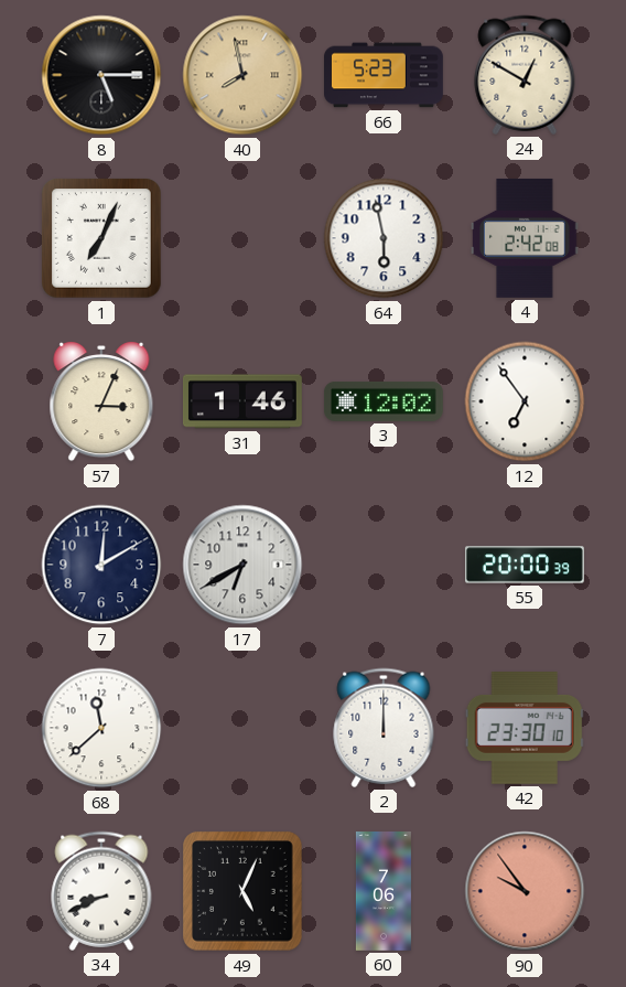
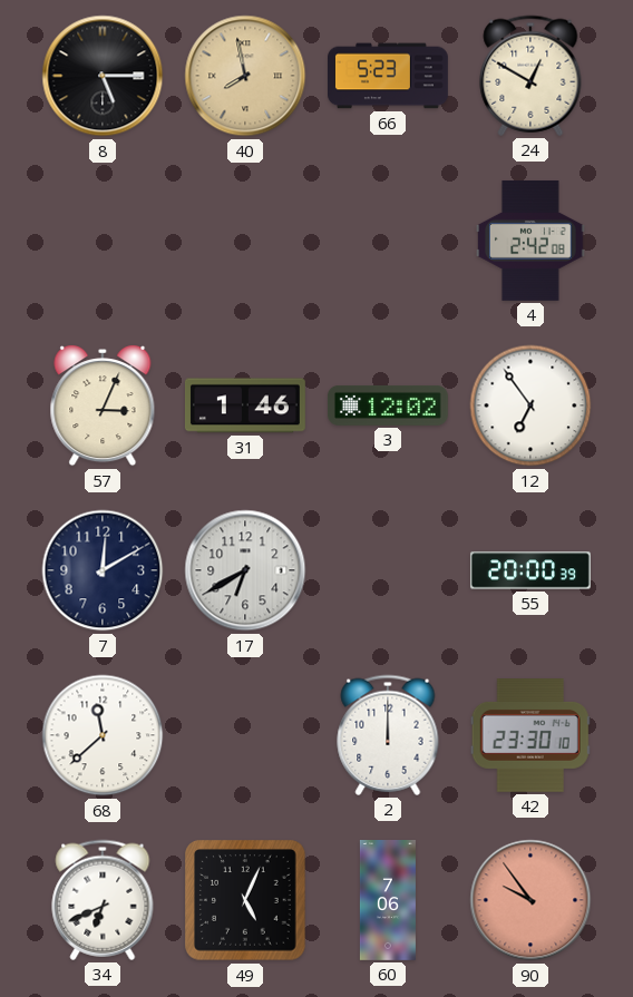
1: 7:04 -> none (101, 238)
64: 5:58 -> none (384, 238)
34: 8:41 -> 6:41 (103, 900)
